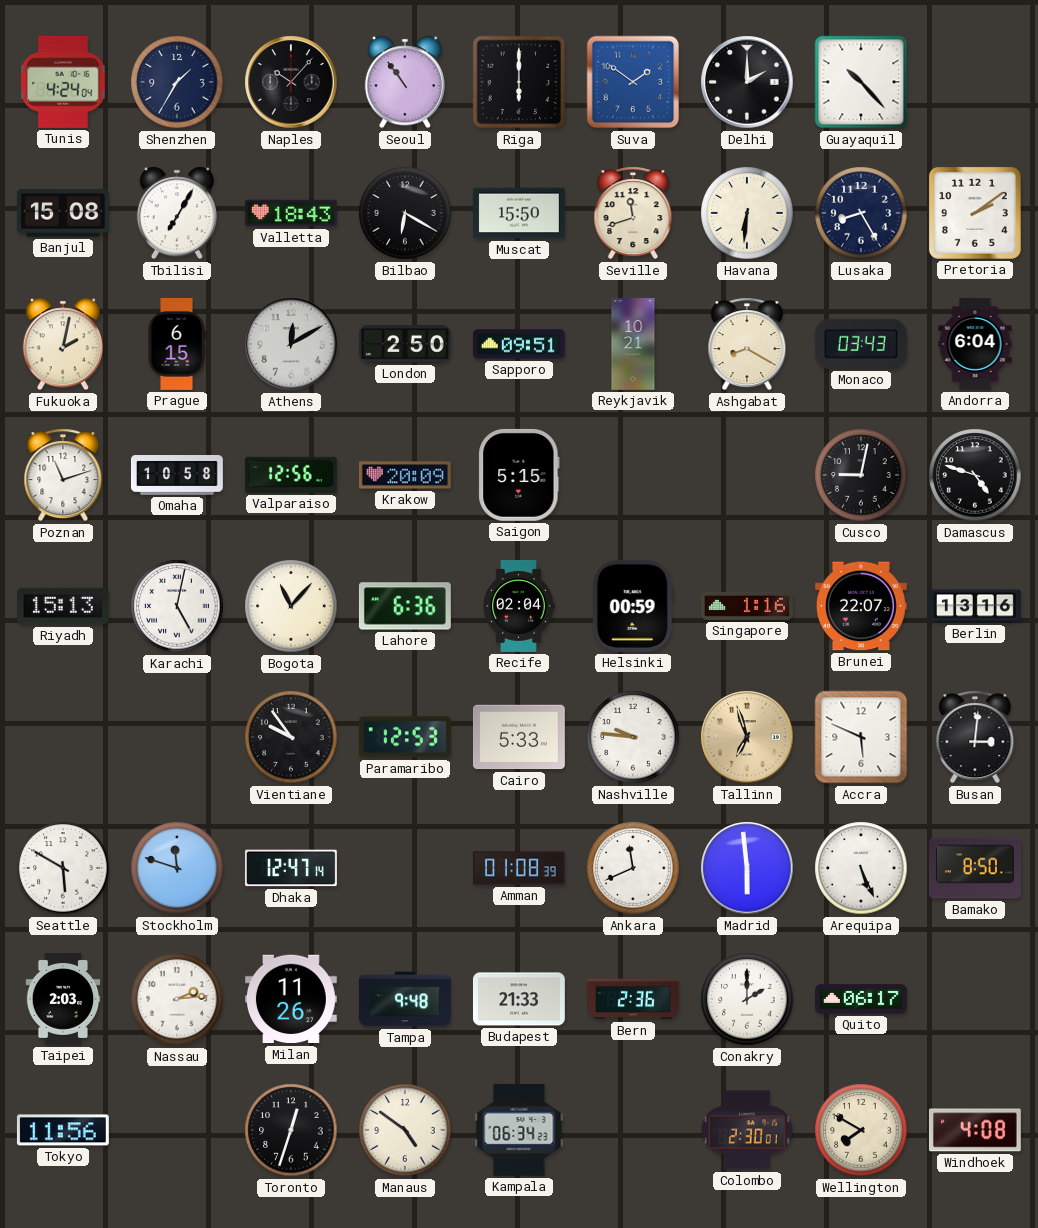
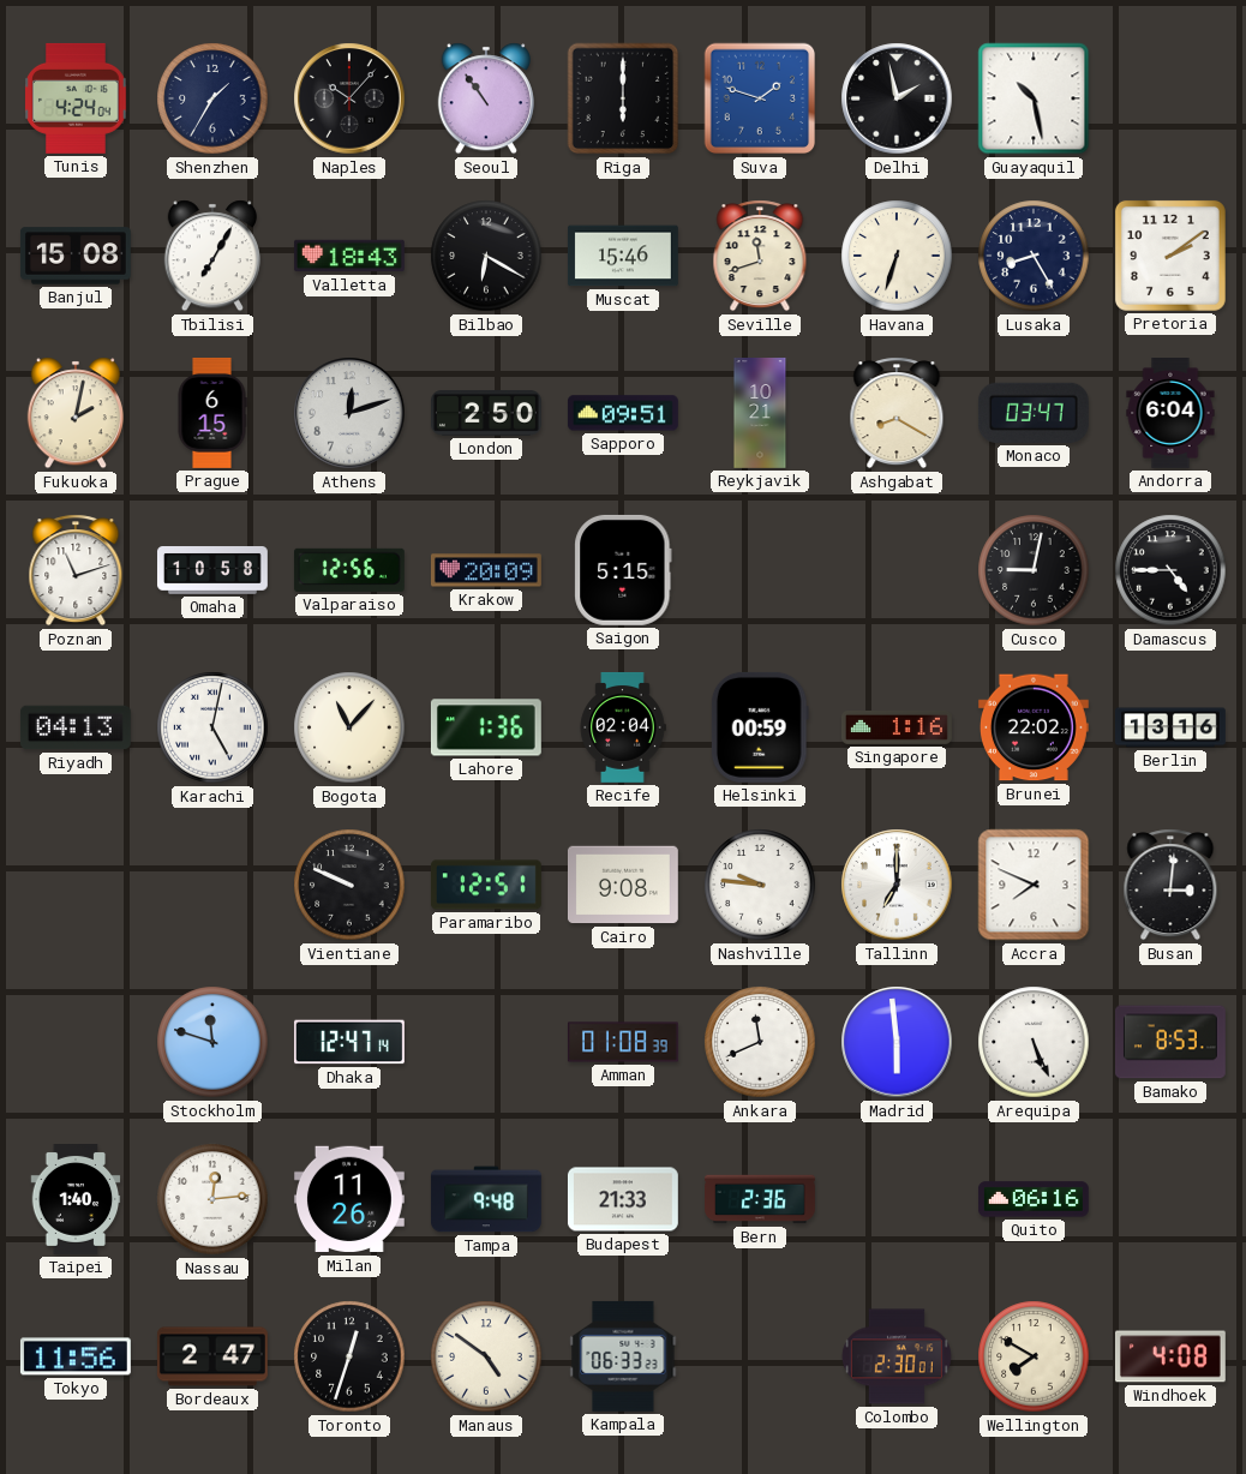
Suva: 1:51 -> 1:48 (760, 98)
Delhi: 2:00 -> 1:58 (897, 98)
Guayaquil: 10:23 -> 10:28 (1034, 98)
Muscat: 15:50 -> 15:46 (623, 256)
Havana: 6:31 -> 6:33 (897, 256)
Athens: 12:10 -> 12:12 (349, 413)
Monaco: 03:43 -> 03:47 (1034, 413)
Damascus: 4:48 -> 4:45 (1170, 570)
Riyadh: 15:13 -> 04:13 (76, 727)
Lahore: 6:36 -> 1:36 (486, 727)
Brunei: 22:07 -> 22:02 (1034, 727)
Vientiane: 9:54 -> 9:49 (349, 885)
Paramaribo: 12:53 -> 12:51 (486, 885)
Cairo: 5:33 -> 9:08 (623, 885)
Tallinn: 6:57 -> 7:00 (897, 885)
Tallinn dial: champagne -> white (897, 885)
Accra: 5:49 -> 7:49 (1034, 885)
Seattle: 5:50 -> none (63, 868)
Bamako: 8:50 -> 8:53 (1170, 1042)
Taipei: 2:03 -> 1:40 (76, 1200)
Nassau: 2:14 -> 12:14 (212, 1199)
Conakry: 2:00 -> none (747, 999)
Quito: 06:17 -> 06:16 (1034, 1199)
Bordeaux: none -> 2:47 (212, 1356)
Kampala: 06:34 -> 06:33 (623, 1356)
